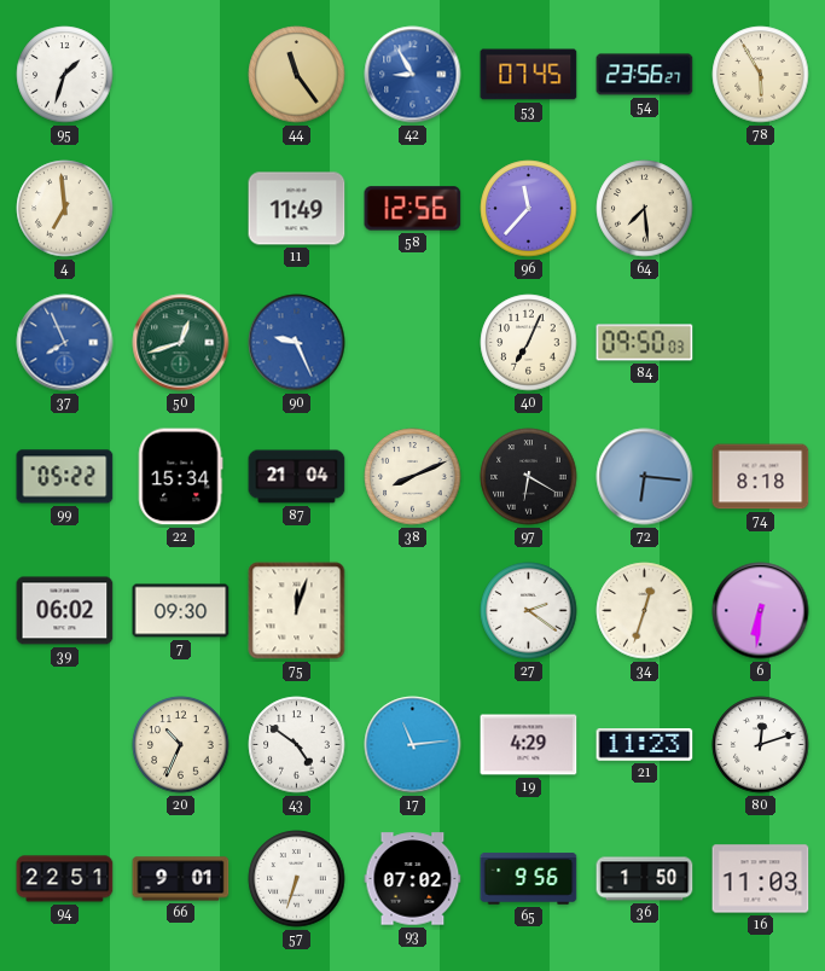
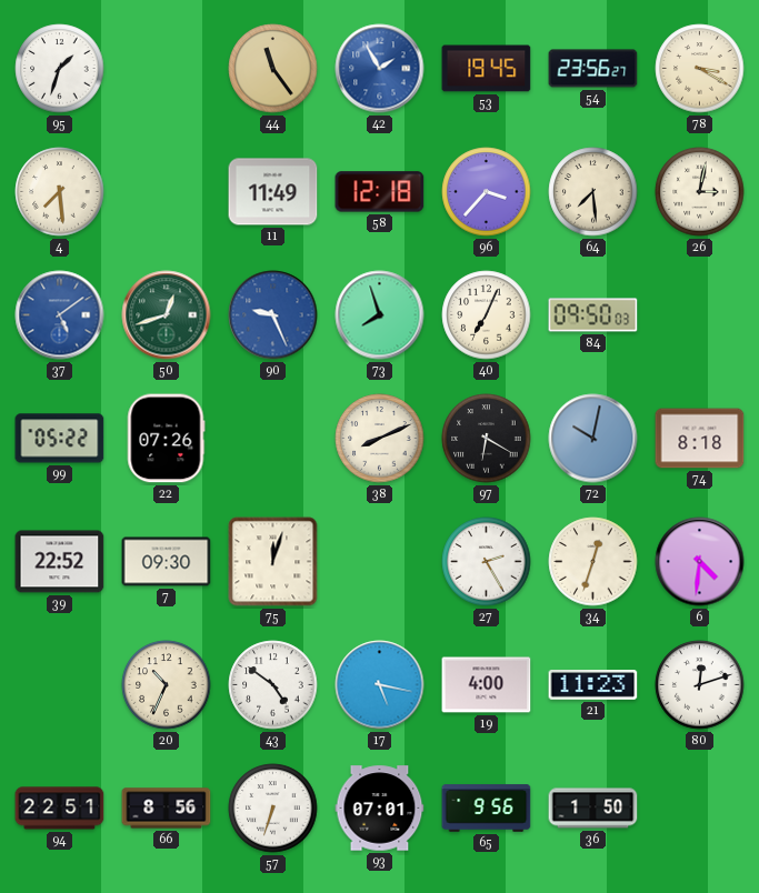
42: 8:55 -> 1:55 (380, 69)
53: 07:45 -> 19:45 (487, 69)
78: 5:55 -> 3:20 (700, 69)
4: 6:59 -> 7:29 (60, 192)
58: 12:56 -> 12:18 (380, 192)
96: 11:37 -> 3:37 (487, 192)
26: none -> 3:02 (700, 192)
37: 7:56 -> 5:09 (60, 315)
73: none -> 7:57 (380, 315)
22: 15:34 -> 07:26 (166, 439)
87: 21:04 -> none (297, 477)
72: 6:16 -> 10:02 (593, 439)
39: 06:02 -> 22:52 (60, 562)
27: 2:21 -> 2:25 (487, 562)
6: 6:31 -> 4:31 (700, 562)
17: 11:14 -> 5:17 (380, 685)
19: 4:29 -> 4:00 (487, 685)
66: 9:01 -> 8:56 (167, 809)
93: 07:02 -> 07:01 (380, 809)
16: 11:03 -> none (761, 879)
